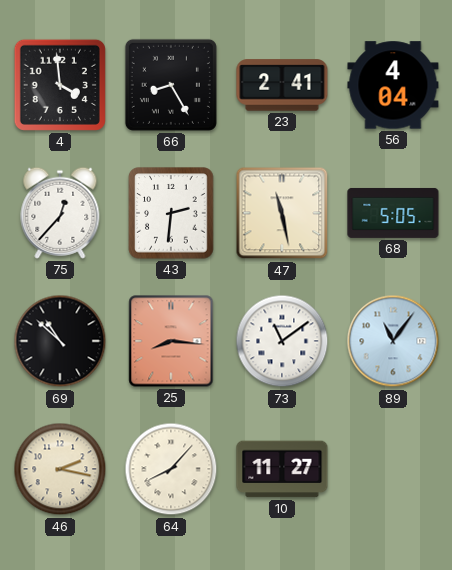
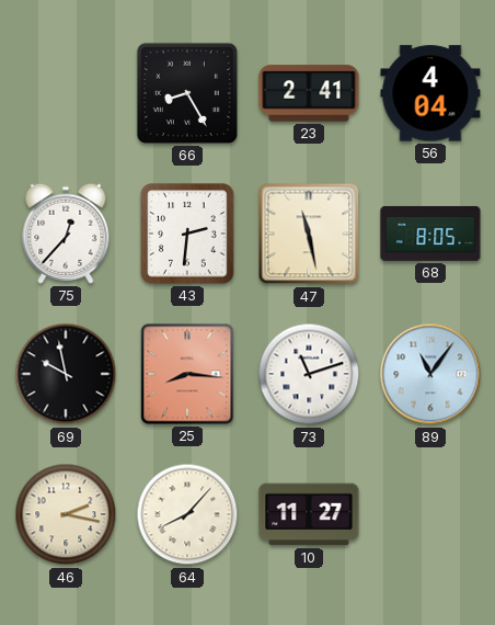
4: 3:59 -> none (60, 85)
68: 5:05 -> 8:05 (430, 234)
69: 10:52 -> 9:58 (66, 374)
73: 11:09 -> 11:12 (309, 374)
